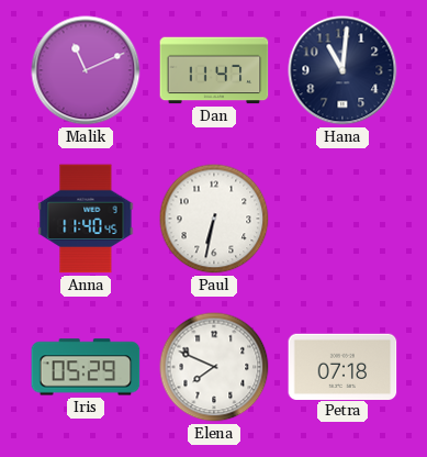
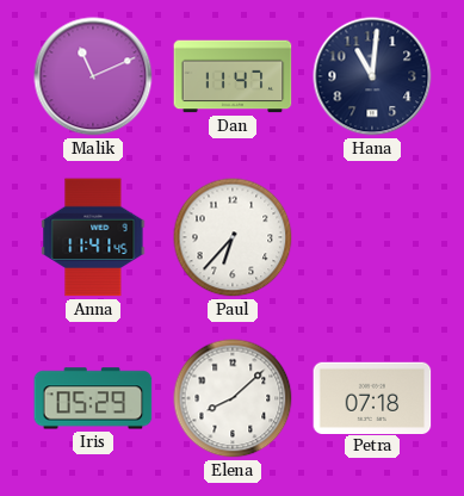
Anna: 11:40 -> 11:41 (93, 237)
Paul: 6:32 -> 6:37 (233, 237)
Elena: 7:49 -> 8:08 (233, 398)
